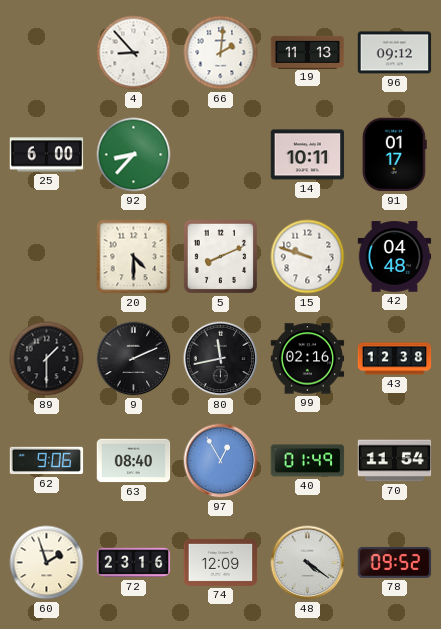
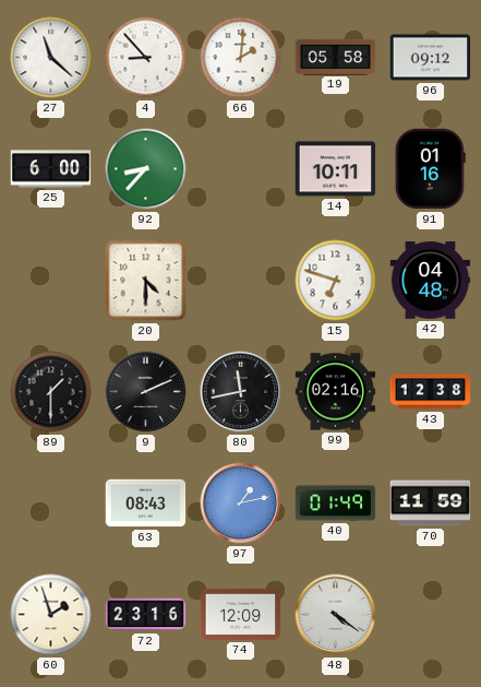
27: none -> 11:22 (51, 58)
19: 11:13 -> 05:58 (336, 57)
91: 01:17 -> 01:16 (430, 169)
5: 8:11 -> none (220, 256)
15: 9:48 -> 6:48 (336, 281)
62: 9:06 -> none (47, 461)
63: 08:40 -> 08:43 (146, 504)
97: 12:55 -> 1:13 (241, 504)
70: 11:54 -> 11:59 (431, 504)
78: 09:52 -> none (395, 562)
